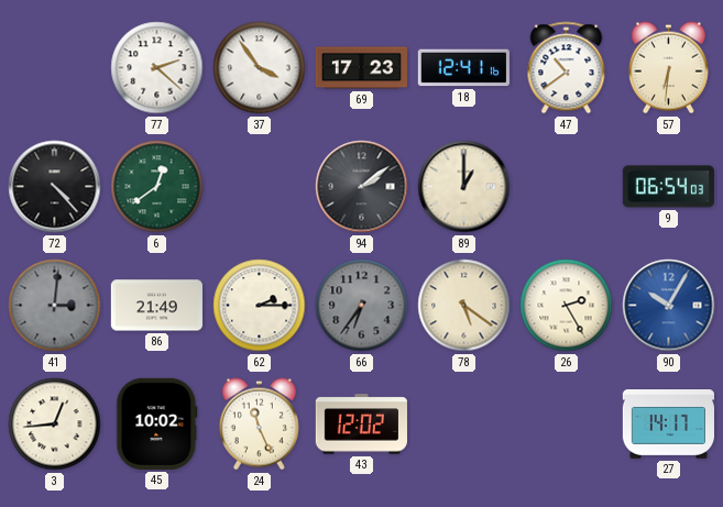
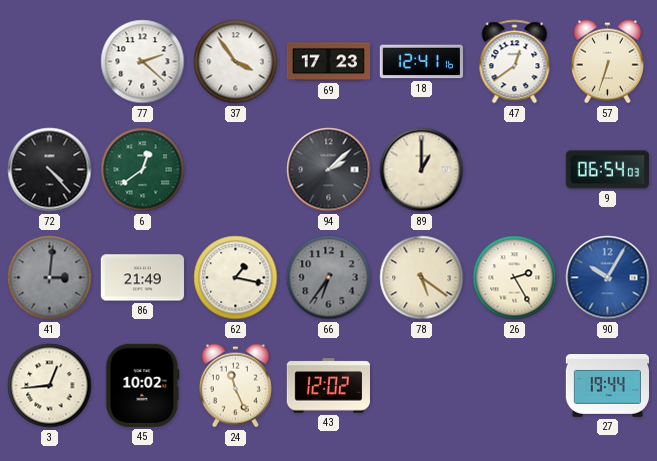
47: 10:39 -> 12:39 (515, 62)
57: 6:31 -> 6:33 (607, 62)
94: 2:09 -> 2:08 (329, 170)
62: 2:15 -> 1:17 (236, 278)
27: 14:17 -> 19:44 (607, 386)
